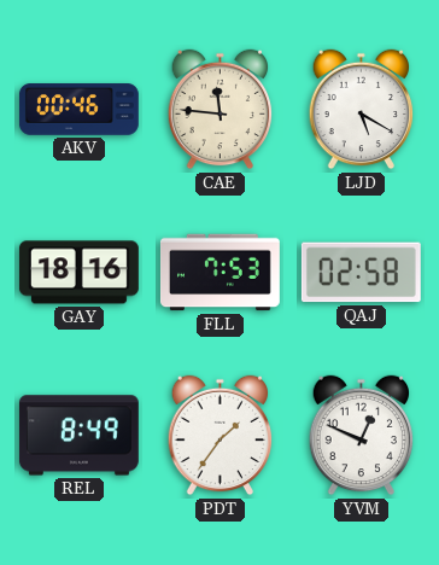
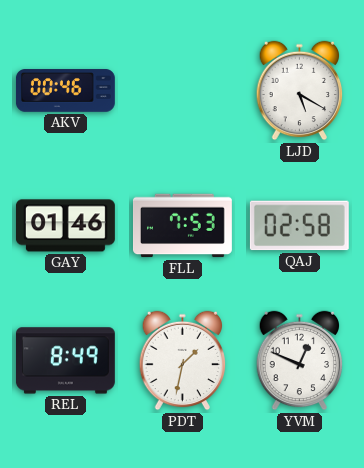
CAE: 11:46 -> none (221, 110)
GAY: 18:16 -> 01:46 (65, 226)
PDT: 1:36 -> 1:32 (183, 361)
